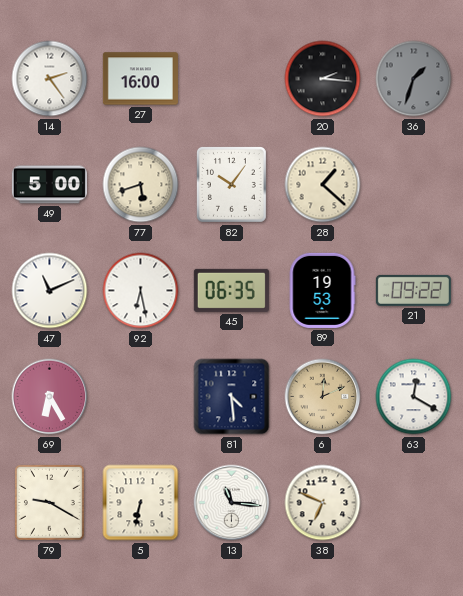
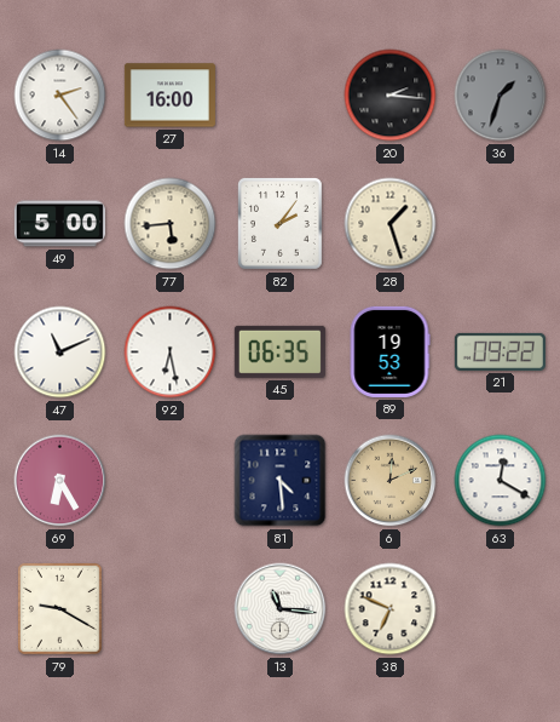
77: 5:42 -> 5:44 (171, 224)
82: 10:06 -> 2:06 (279, 223)
28: 1:22 -> 1:27 (391, 224)
5: 6:32 -> none (141, 503)
